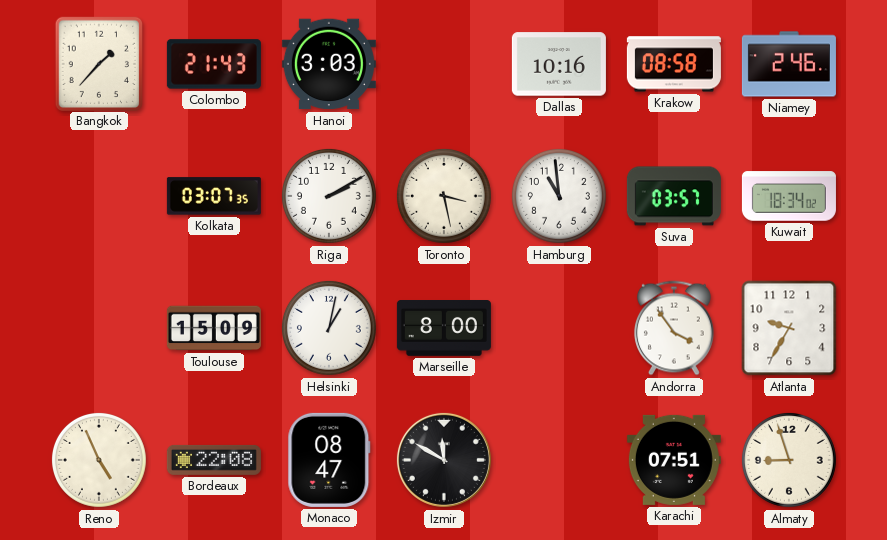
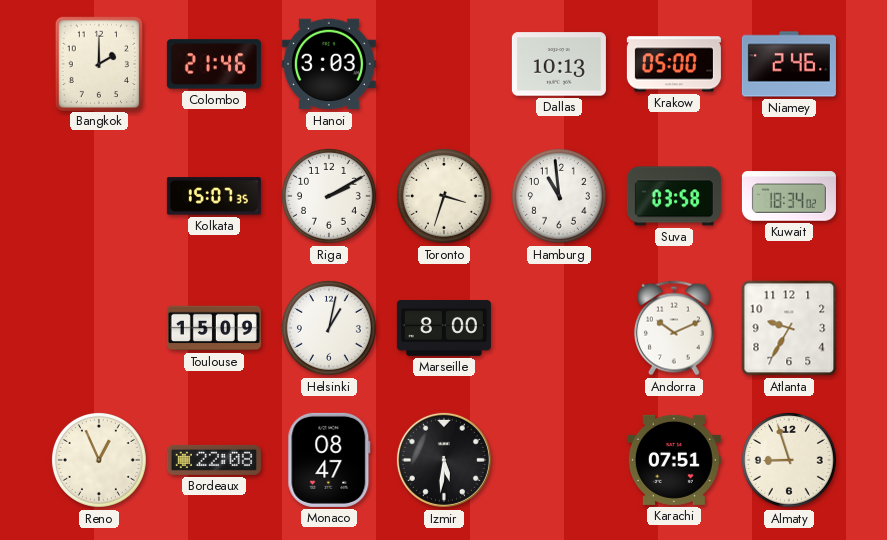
Bangkok: 1:37 -> 2:00 (98, 63)
Colombo: 21:43 -> 21:46 (214, 64)
Dallas: 10:16 -> 10:13 (559, 64)
Krakow: 08:58 -> 05:00 (674, 64)
Kolkata: 03:07 -> 15:07 (214, 196)
Toronto: 3:28 -> 3:33 (444, 196)
Suva: 03:57 -> 03:58 (674, 196)
Andorra: 3:54 -> 10:11 (674, 328)
Reno: 4:56 -> 12:56 (99, 460)
Izmir: 11:50 -> 5:31 (444, 460)
